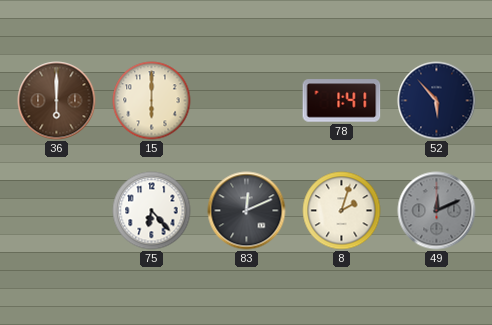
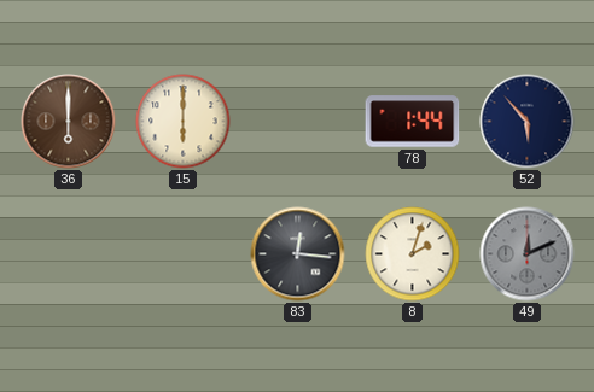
78: 1:41 -> 1:44 (413, 122)
75: 6:23 -> none (152, 211)
83: 12:11 -> 12:16 (298, 254)
